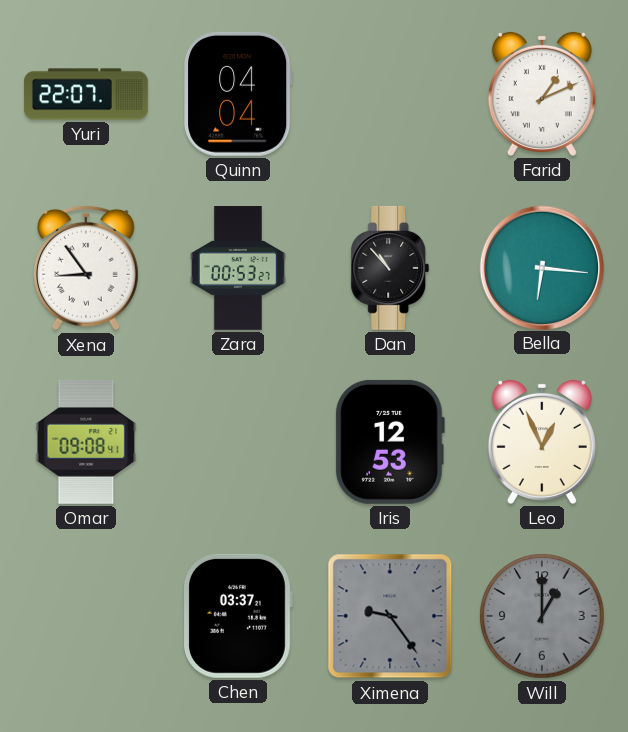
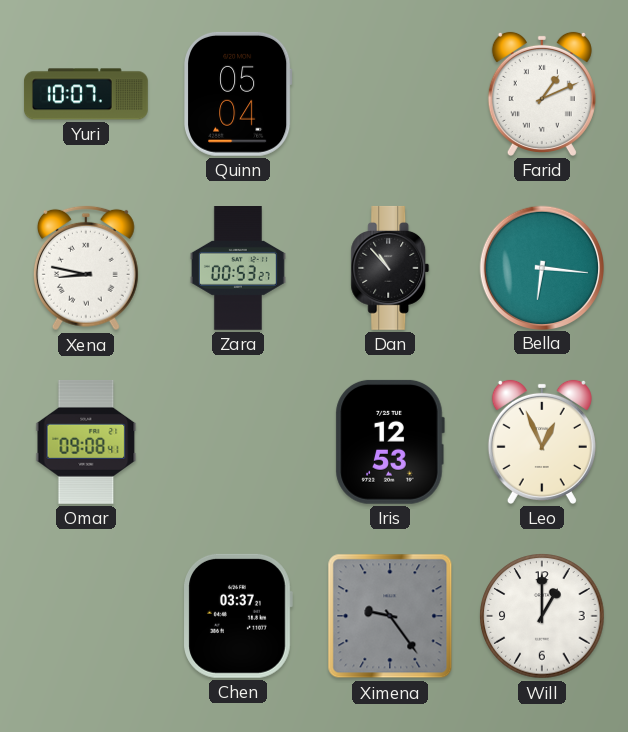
Yuri: 22:07 -> 10:07 (87, 94)
Quinn: 04:04 -> 05:04 (239, 94)
Xena: 8:54 -> 8:47 (86, 268)
Will dial: grey -> white (542, 616)
